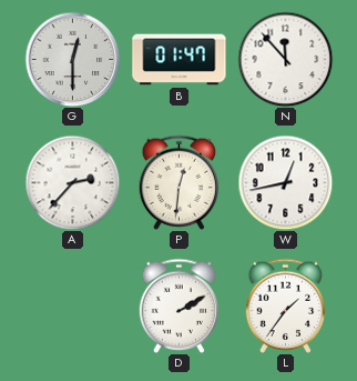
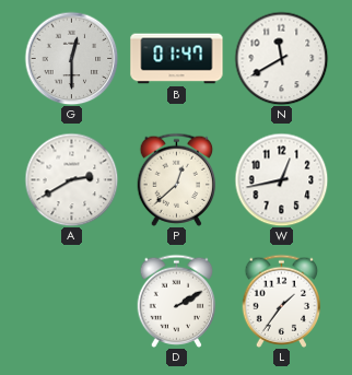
N: 11:53 -> 11:40 (281, 58)
A: 2:37 -> 2:40 (71, 179)
P: 12:31 -> 12:38 (177, 179)
